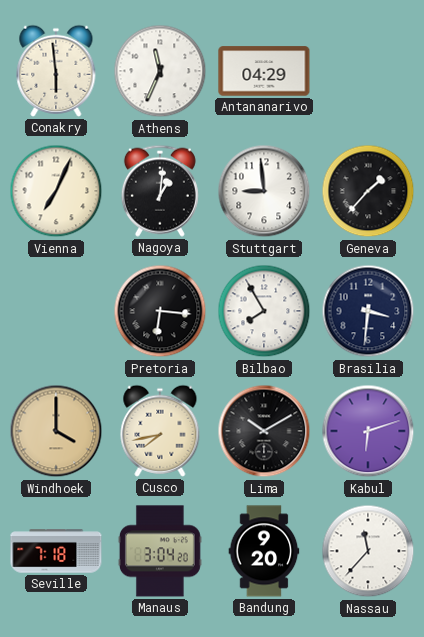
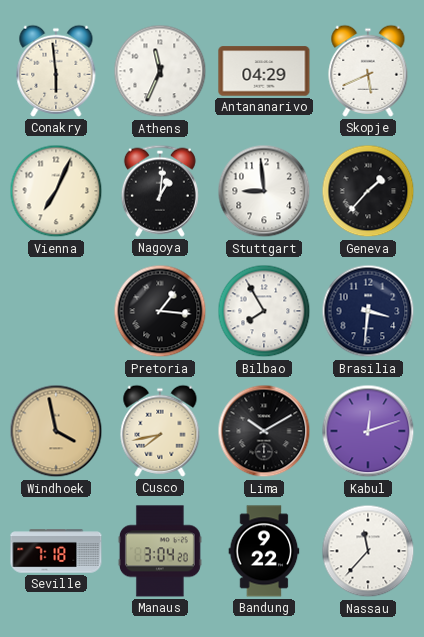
Skopje: none -> 5:41 (368, 71)
Pretoria: 6:16 -> 1:16 (160, 311)
Windhoek: 4:00 -> 3:58 (56, 431)
Kabul: 6:12 -> 12:12 (368, 431)
Bandung: 9:20 -> 9:22 (264, 551)
